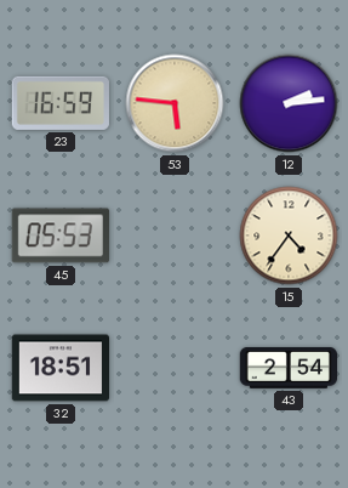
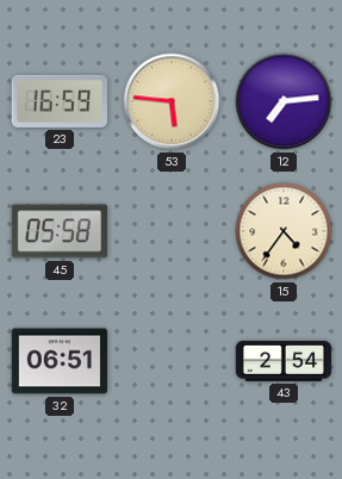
12: 2:14 -> 7:14 (284, 101)
45: 05:53 -> 05:58 (58, 231)
32: 18:51 -> 06:51 (58, 361)
